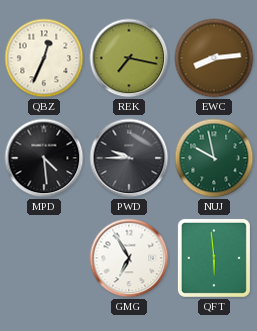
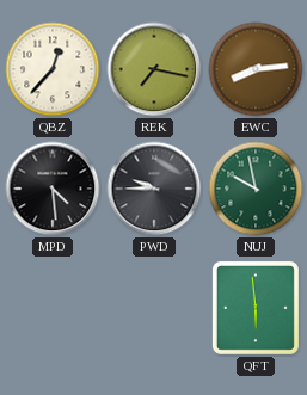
QBZ: 12:34 -> 12:37 (53, 69)
GMG: 6:55 -> none (129, 258)
